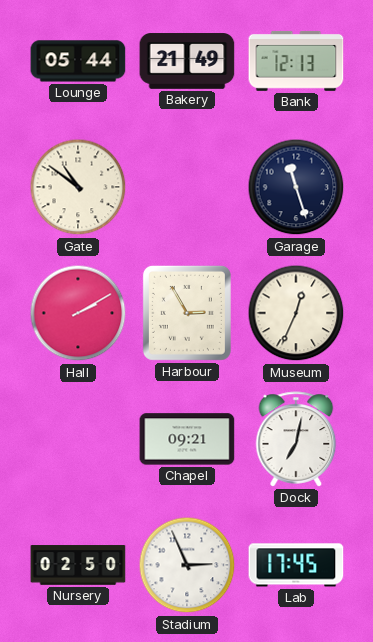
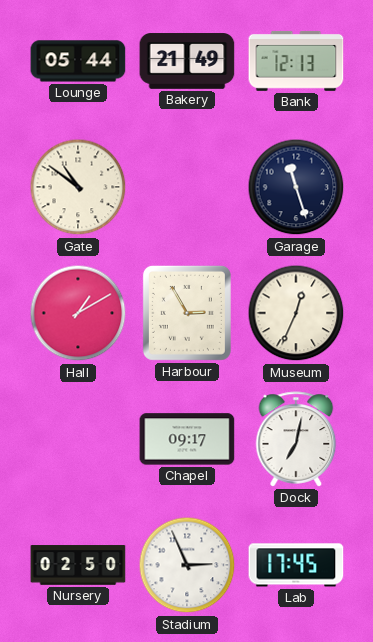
Hall: 2:10 -> 1:10 (78, 313)
Chapel: 09:21 -> 09:17 (187, 439)
